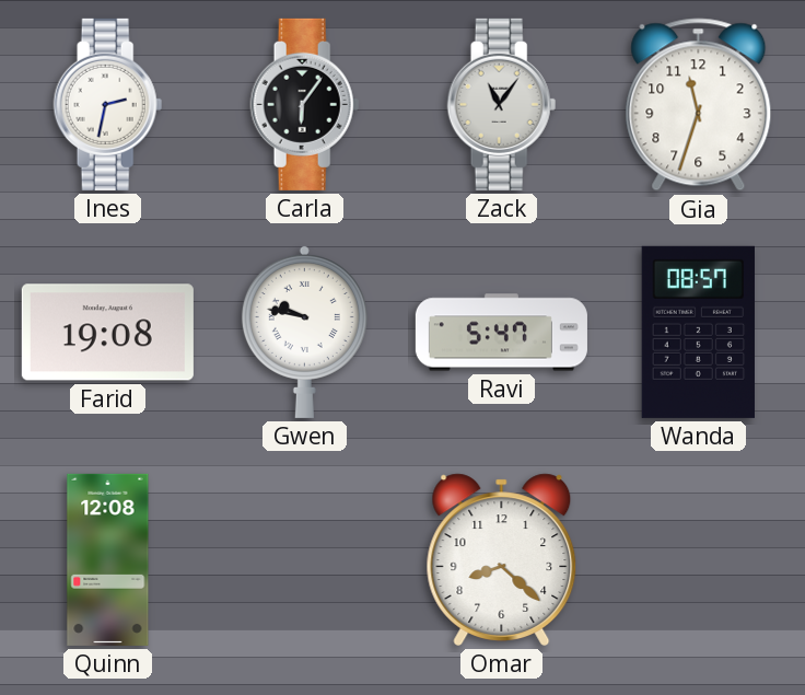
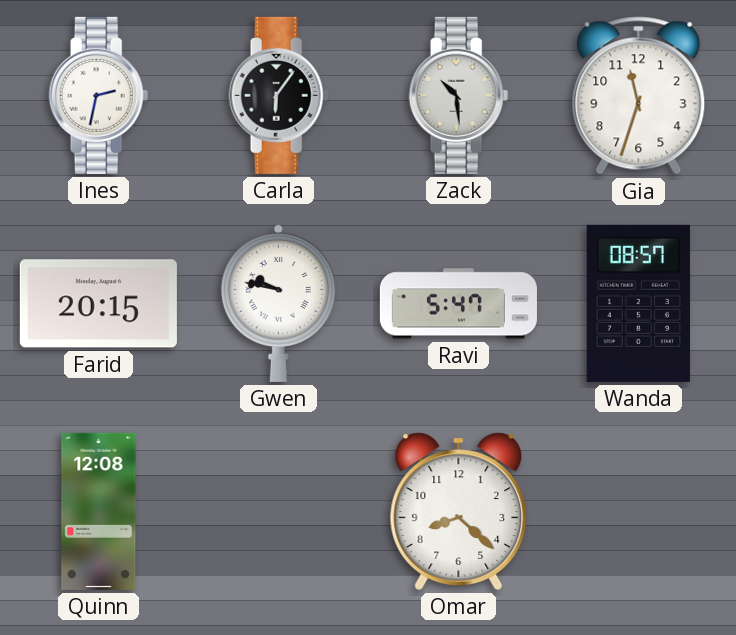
Zack: 11:06 -> 10:29 (459, 95)
Farid: 19:08 -> 20:15 (98, 304)
